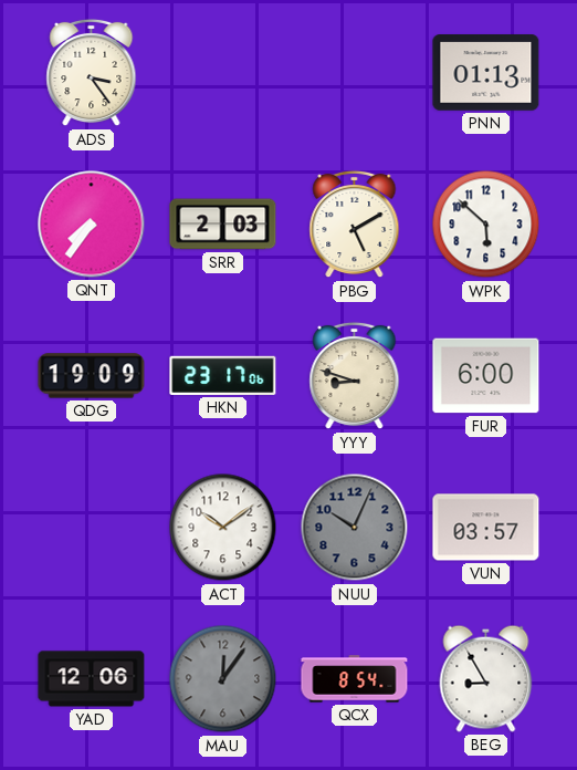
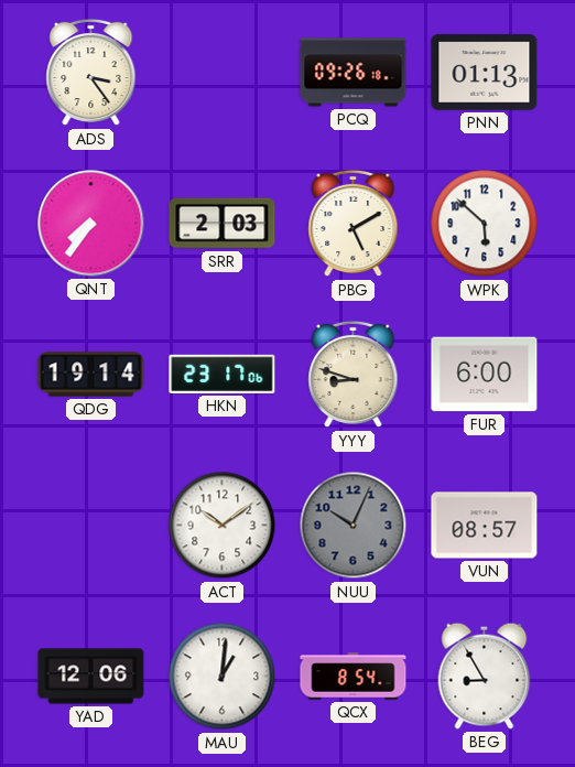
PCQ: none -> 09:26 (354, 73)
QDG: 19:09 -> 19:14 (91, 375)
VUN: 03:57 -> 08:57 (485, 526)
MAU: 12:06 -> 1:01 (223, 677)
MAU dial: grey -> white (223, 677)
